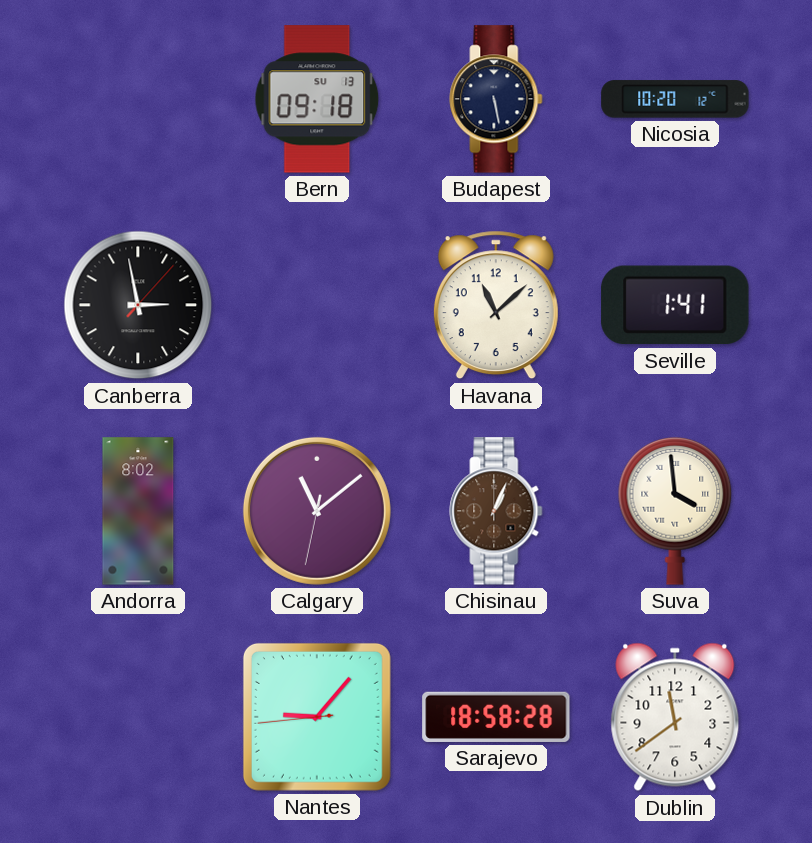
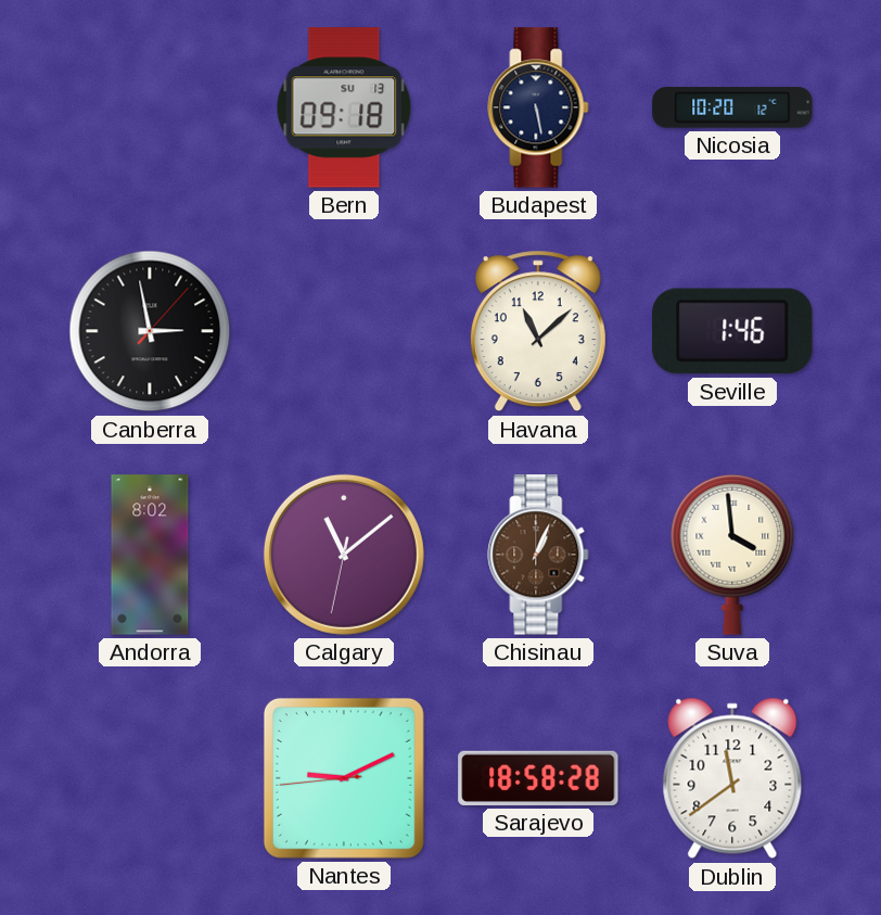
Seville: 1:41 -> 1:46 (732, 331)
Nantes: 9:06 -> 9:10 (344, 778)
